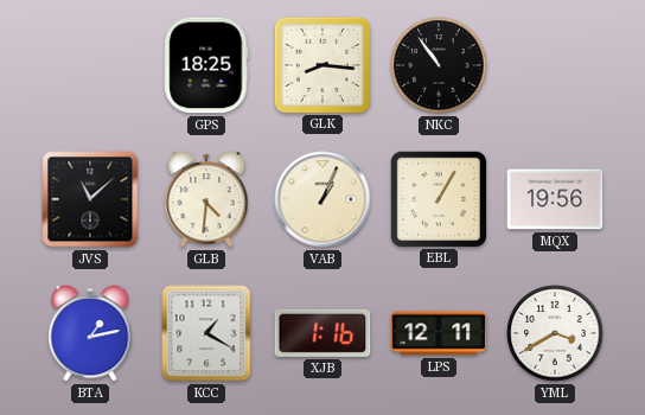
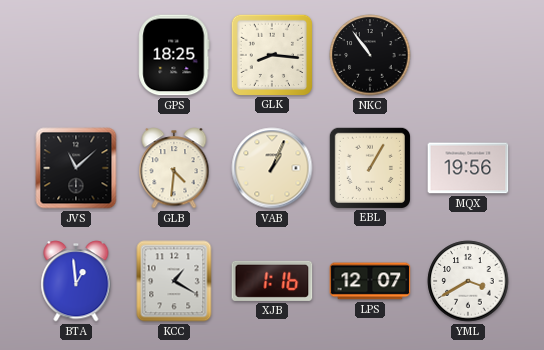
BTA: 1:13 -> 12:59 (76, 281)
LPS: 12:11 -> 12:07 (370, 281)
